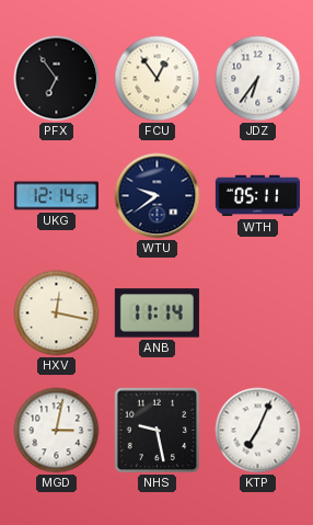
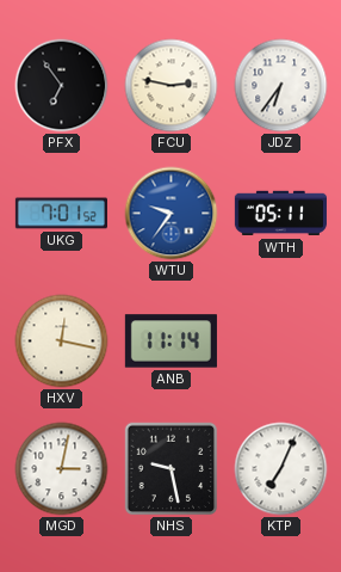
FCU: 12:54 -> 2:47 (172, 86)
UKG: 12:14 -> 7:01 (61, 214)
WTU: 9:39 -> 9:36 (172, 214)
WTU dial: navy -> blue (172, 214)
